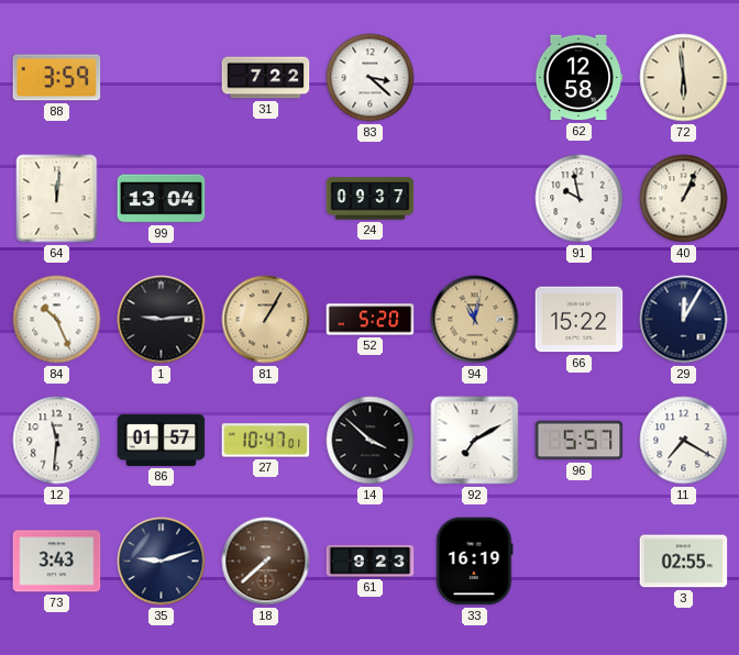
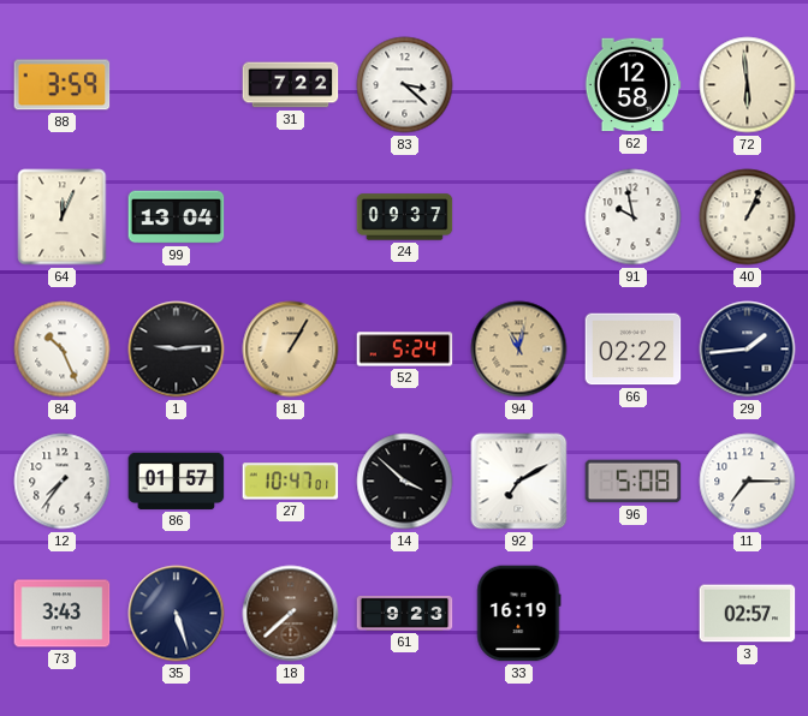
64: 12:01 -> 12:04 (63, 217)
52: 5:20 -> 5:24 (405, 350)
66: 15:22 -> 02:22 (634, 350)
29: 12:05 -> 1:44 (748, 350)
12: 11:31 -> 7:36 (63, 482)
96: 5:57 -> 5:08 (634, 482)
11: 7:20 -> 7:15 (748, 482)
35: 9:12 -> 5:27 (177, 614)
3: 02:55 -> 02:57 (748, 614)
